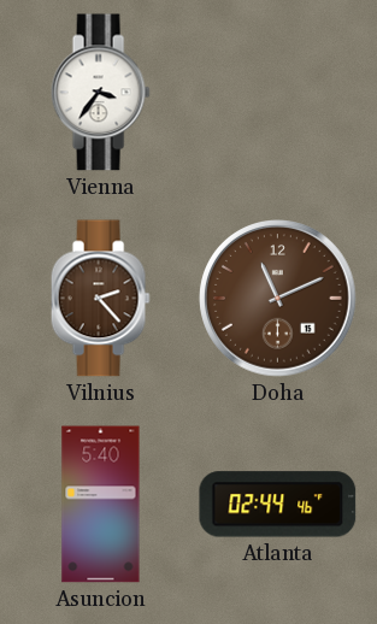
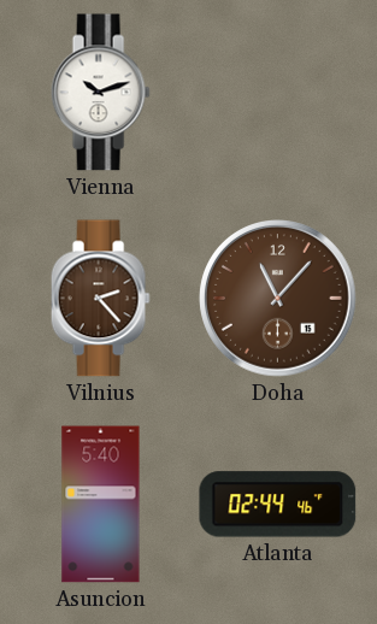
Vienna: 3:36 -> 10:12 (100, 93)
Doha: 11:11 -> 11:07 (278, 299)
